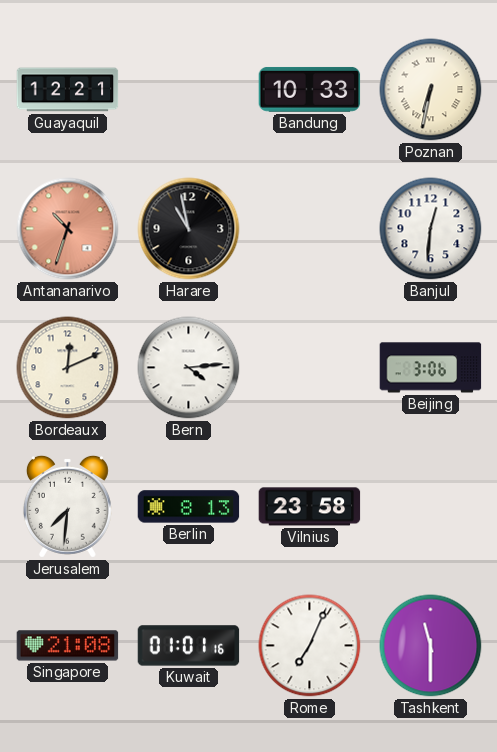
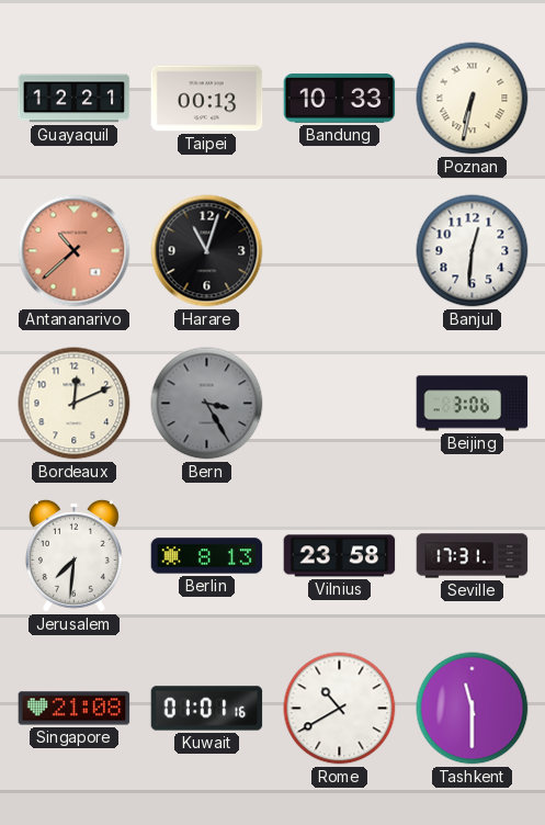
Taipei: none -> 00:13 (207, 99)
Antananarivo: 10:33 -> 10:38 (75, 251)
Harare: 10:58 -> 11:03 (207, 251)
Bern: 4:14 -> 3:25 (207, 404)
Bern dial: white -> grey (207, 404)
Seville: none -> 17:31 (473, 556)
Rome: 7:04 -> 10:40 (340, 709)
